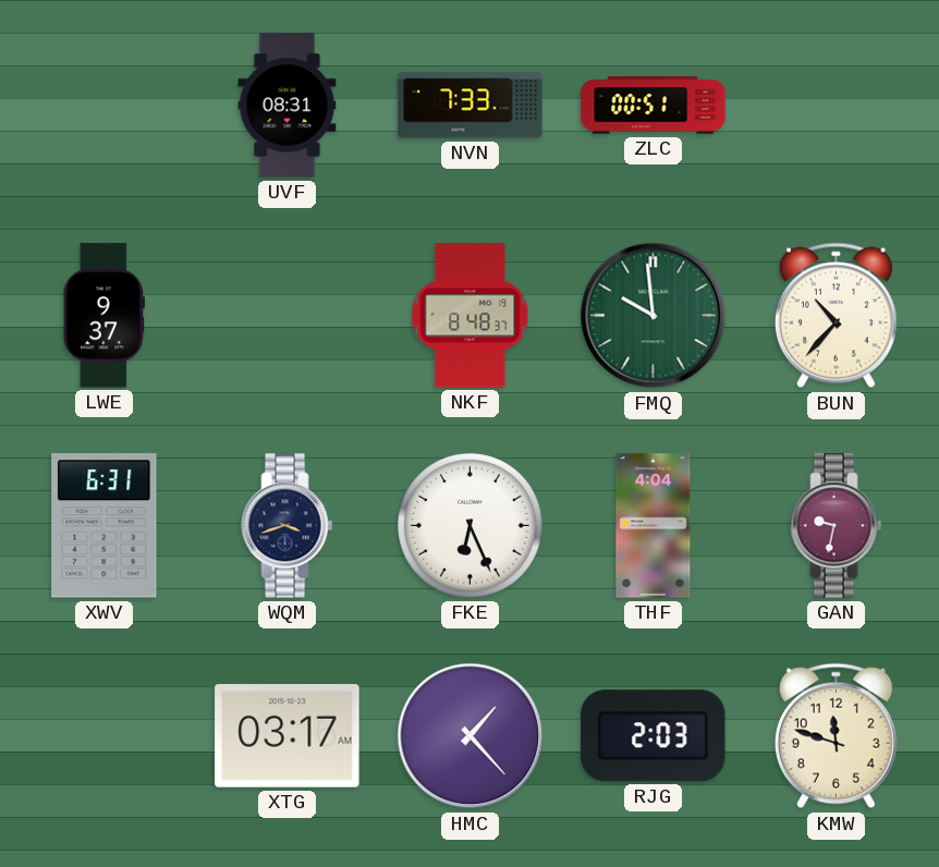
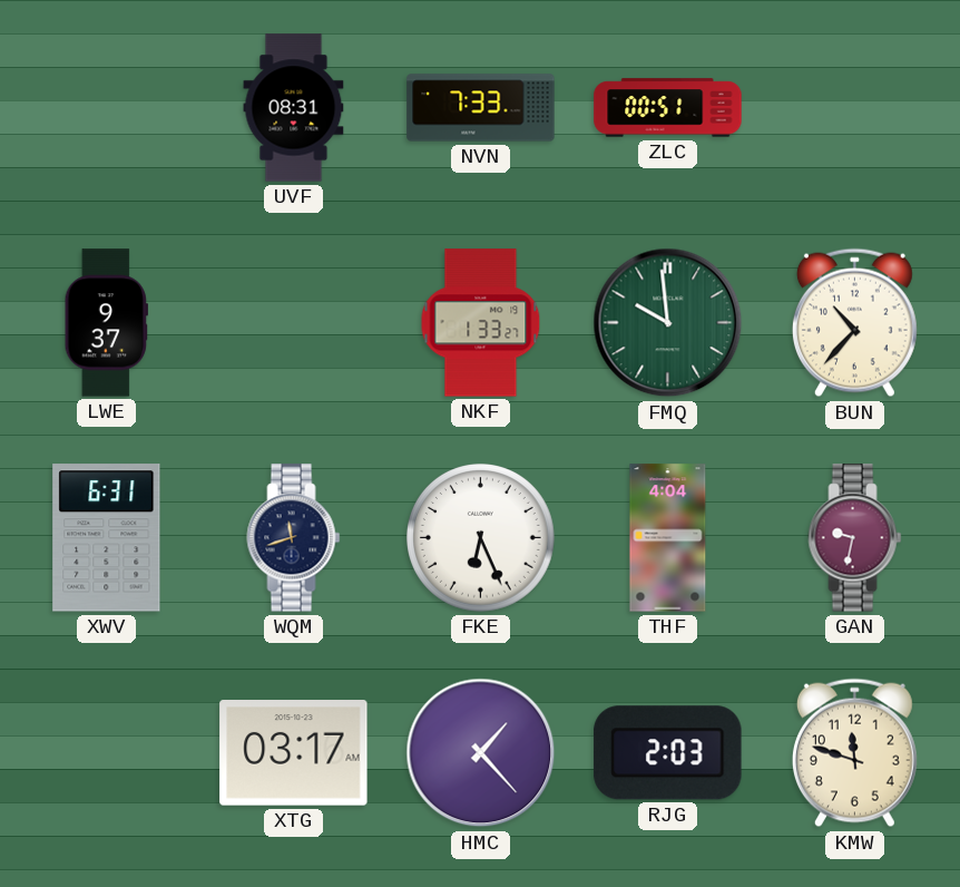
NKF: 8:48 -> 1:33 (481, 323)
WQM: 3:42 -> 11:42 (294, 538)
